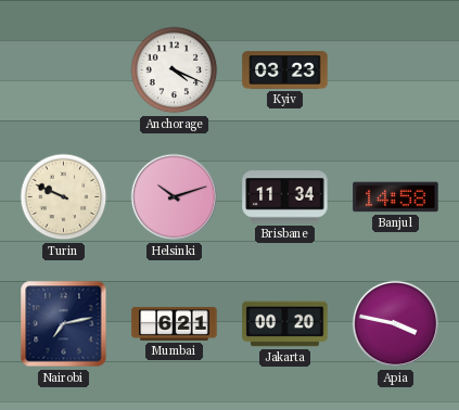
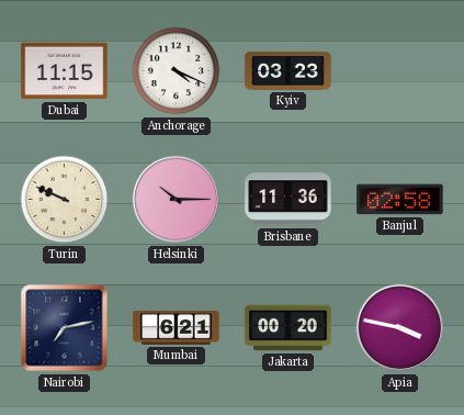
Dubai: none -> 11:15 (65, 71)
Helsinki: 10:12 -> 10:15 (177, 200)
Brisbane: 11:34 -> 11:36 (288, 200)
Banjul: 14:58 -> 02:58 (400, 200)
